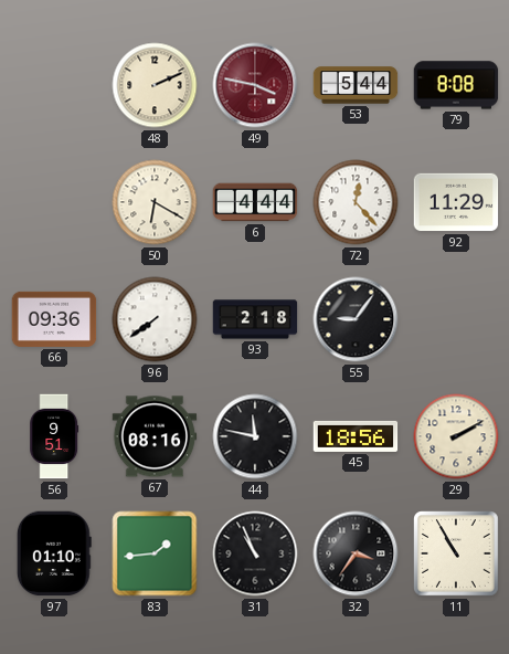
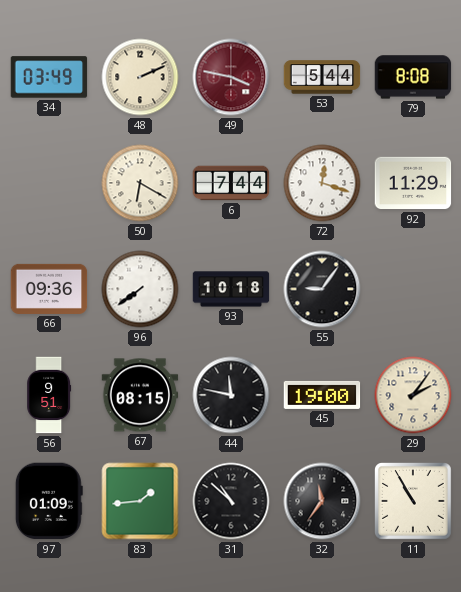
34: none -> 03:49 (49, 77)
6: 4:44 -> 7:44 (231, 183)
72: 12:23 -> 12:18 (322, 183)
93: 2:18 -> 10:18 (231, 289)
67: 08:16 -> 08:15 (140, 395)
45: 18:56 -> 19:00 (322, 395)
29: 2:10 -> 2:06 (413, 395)
97: 01:10 -> 01:09 (49, 501)
31: 10:56 -> 10:52 (231, 501)
32: 3:36 -> 11:36 (322, 501)
